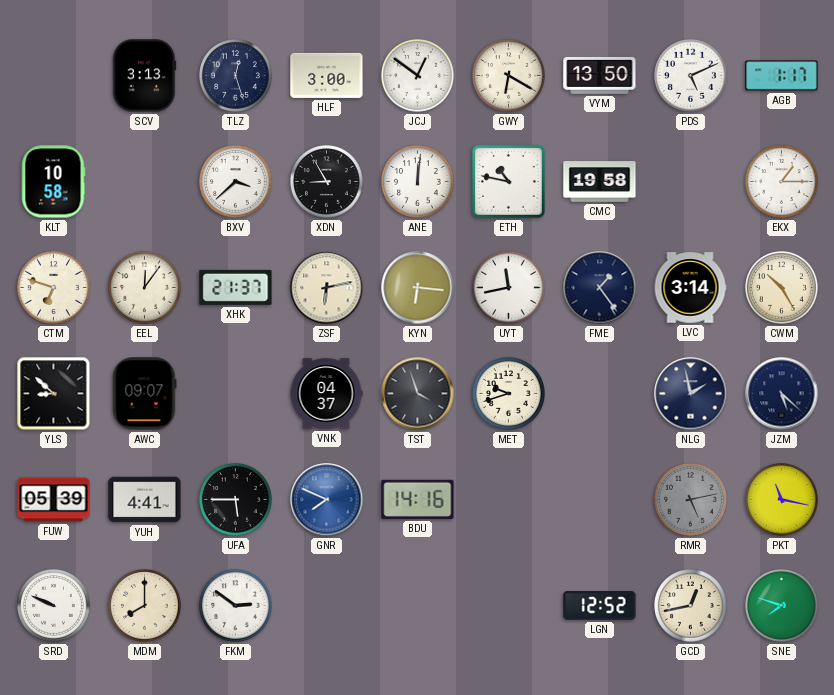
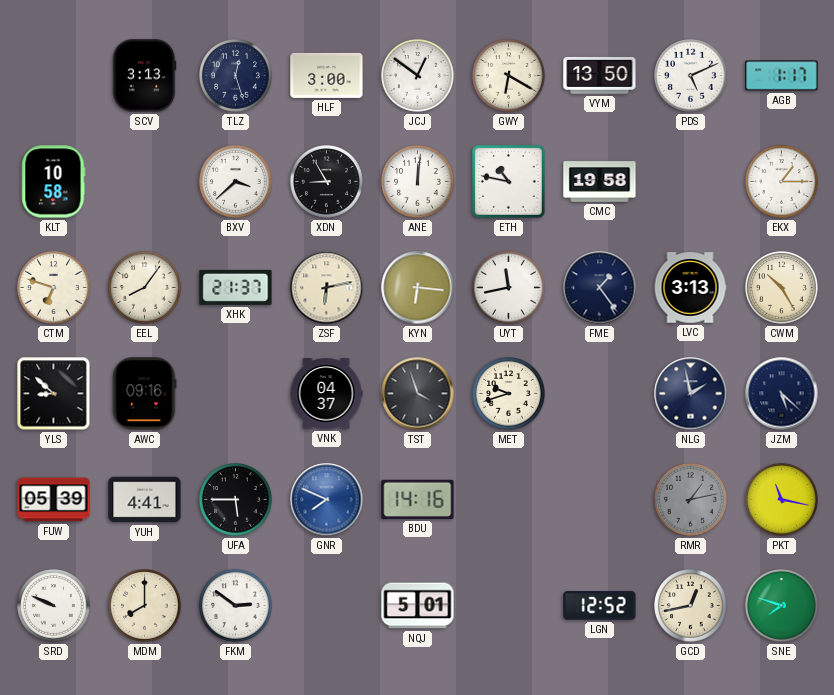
EEL: 12:06 -> 8:06 (145, 288)
LVC: 3:14 -> 3:13 (690, 288)
AWC: 09:07 -> 09:16 (145, 394)
RMR: 5:13 -> 1:13 (691, 500)
NQJ: none -> 5:01 (418, 606)
